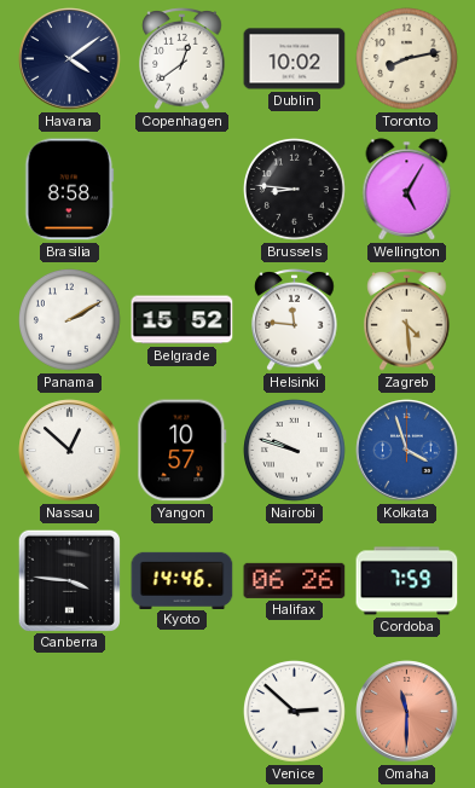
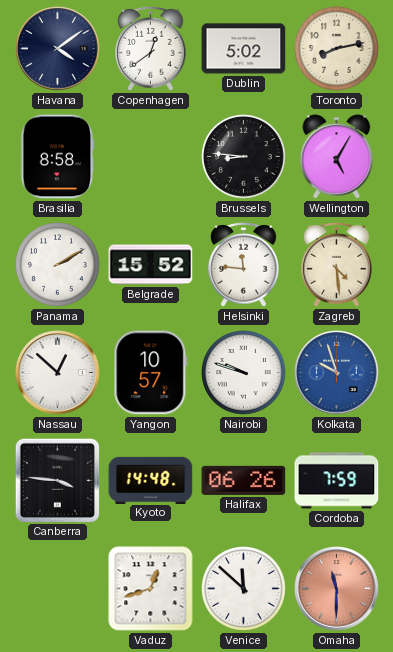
Dublin: 10:02 -> 5:02 (244, 49)
Kolkata: 3:57 -> 9:57 (337, 373)
Kyoto: 14:46 -> 14:48 (151, 480)
Vaduz: none -> 12:42 (151, 589)
Venice: 2:52 -> 11:52 (244, 589)
